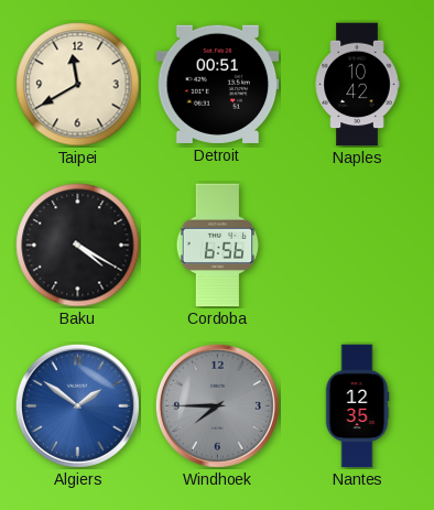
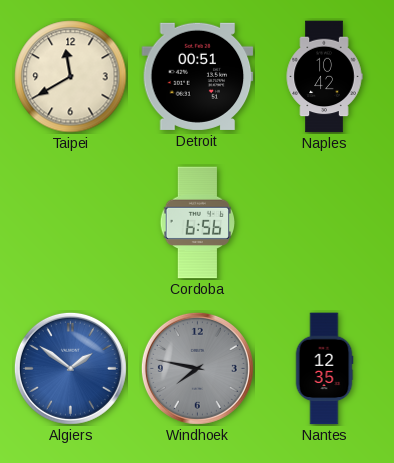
Baku: 4:20 -> none (78, 246)
Windhoek: 7:45 -> 7:47 (197, 368)
